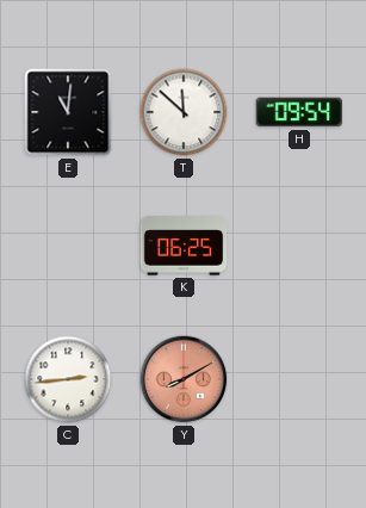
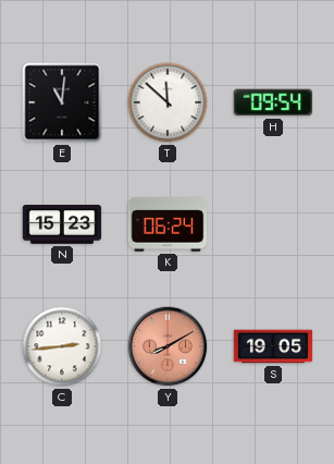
N: none -> 15:23 (62, 224)
K: 06:25 -> 06:24 (168, 224)
S: none -> 19:05 (273, 346)
